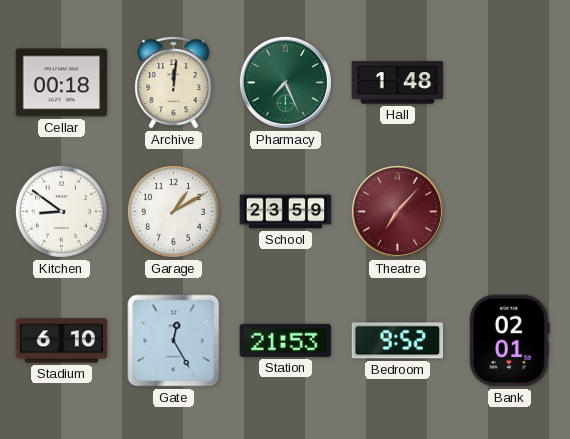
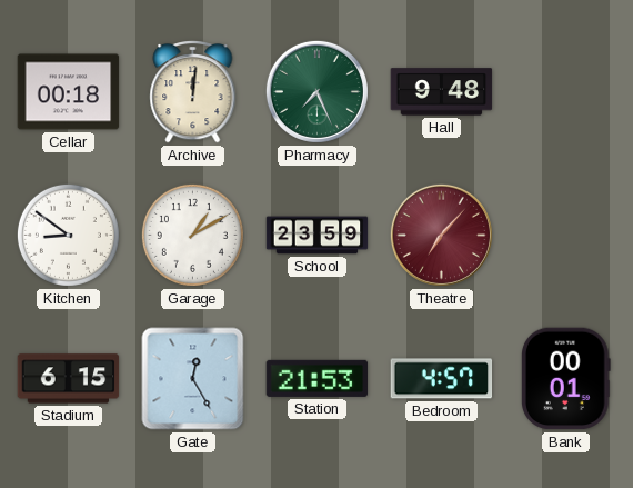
Hall: 1:48 -> 9:48 (442, 92)
Stadium: 6:10 -> 6:15 (69, 379)
Bedroom: 9:52 -> 4:57 (442, 379)
Bank: 02:01 -> 00:01 (565, 379)
